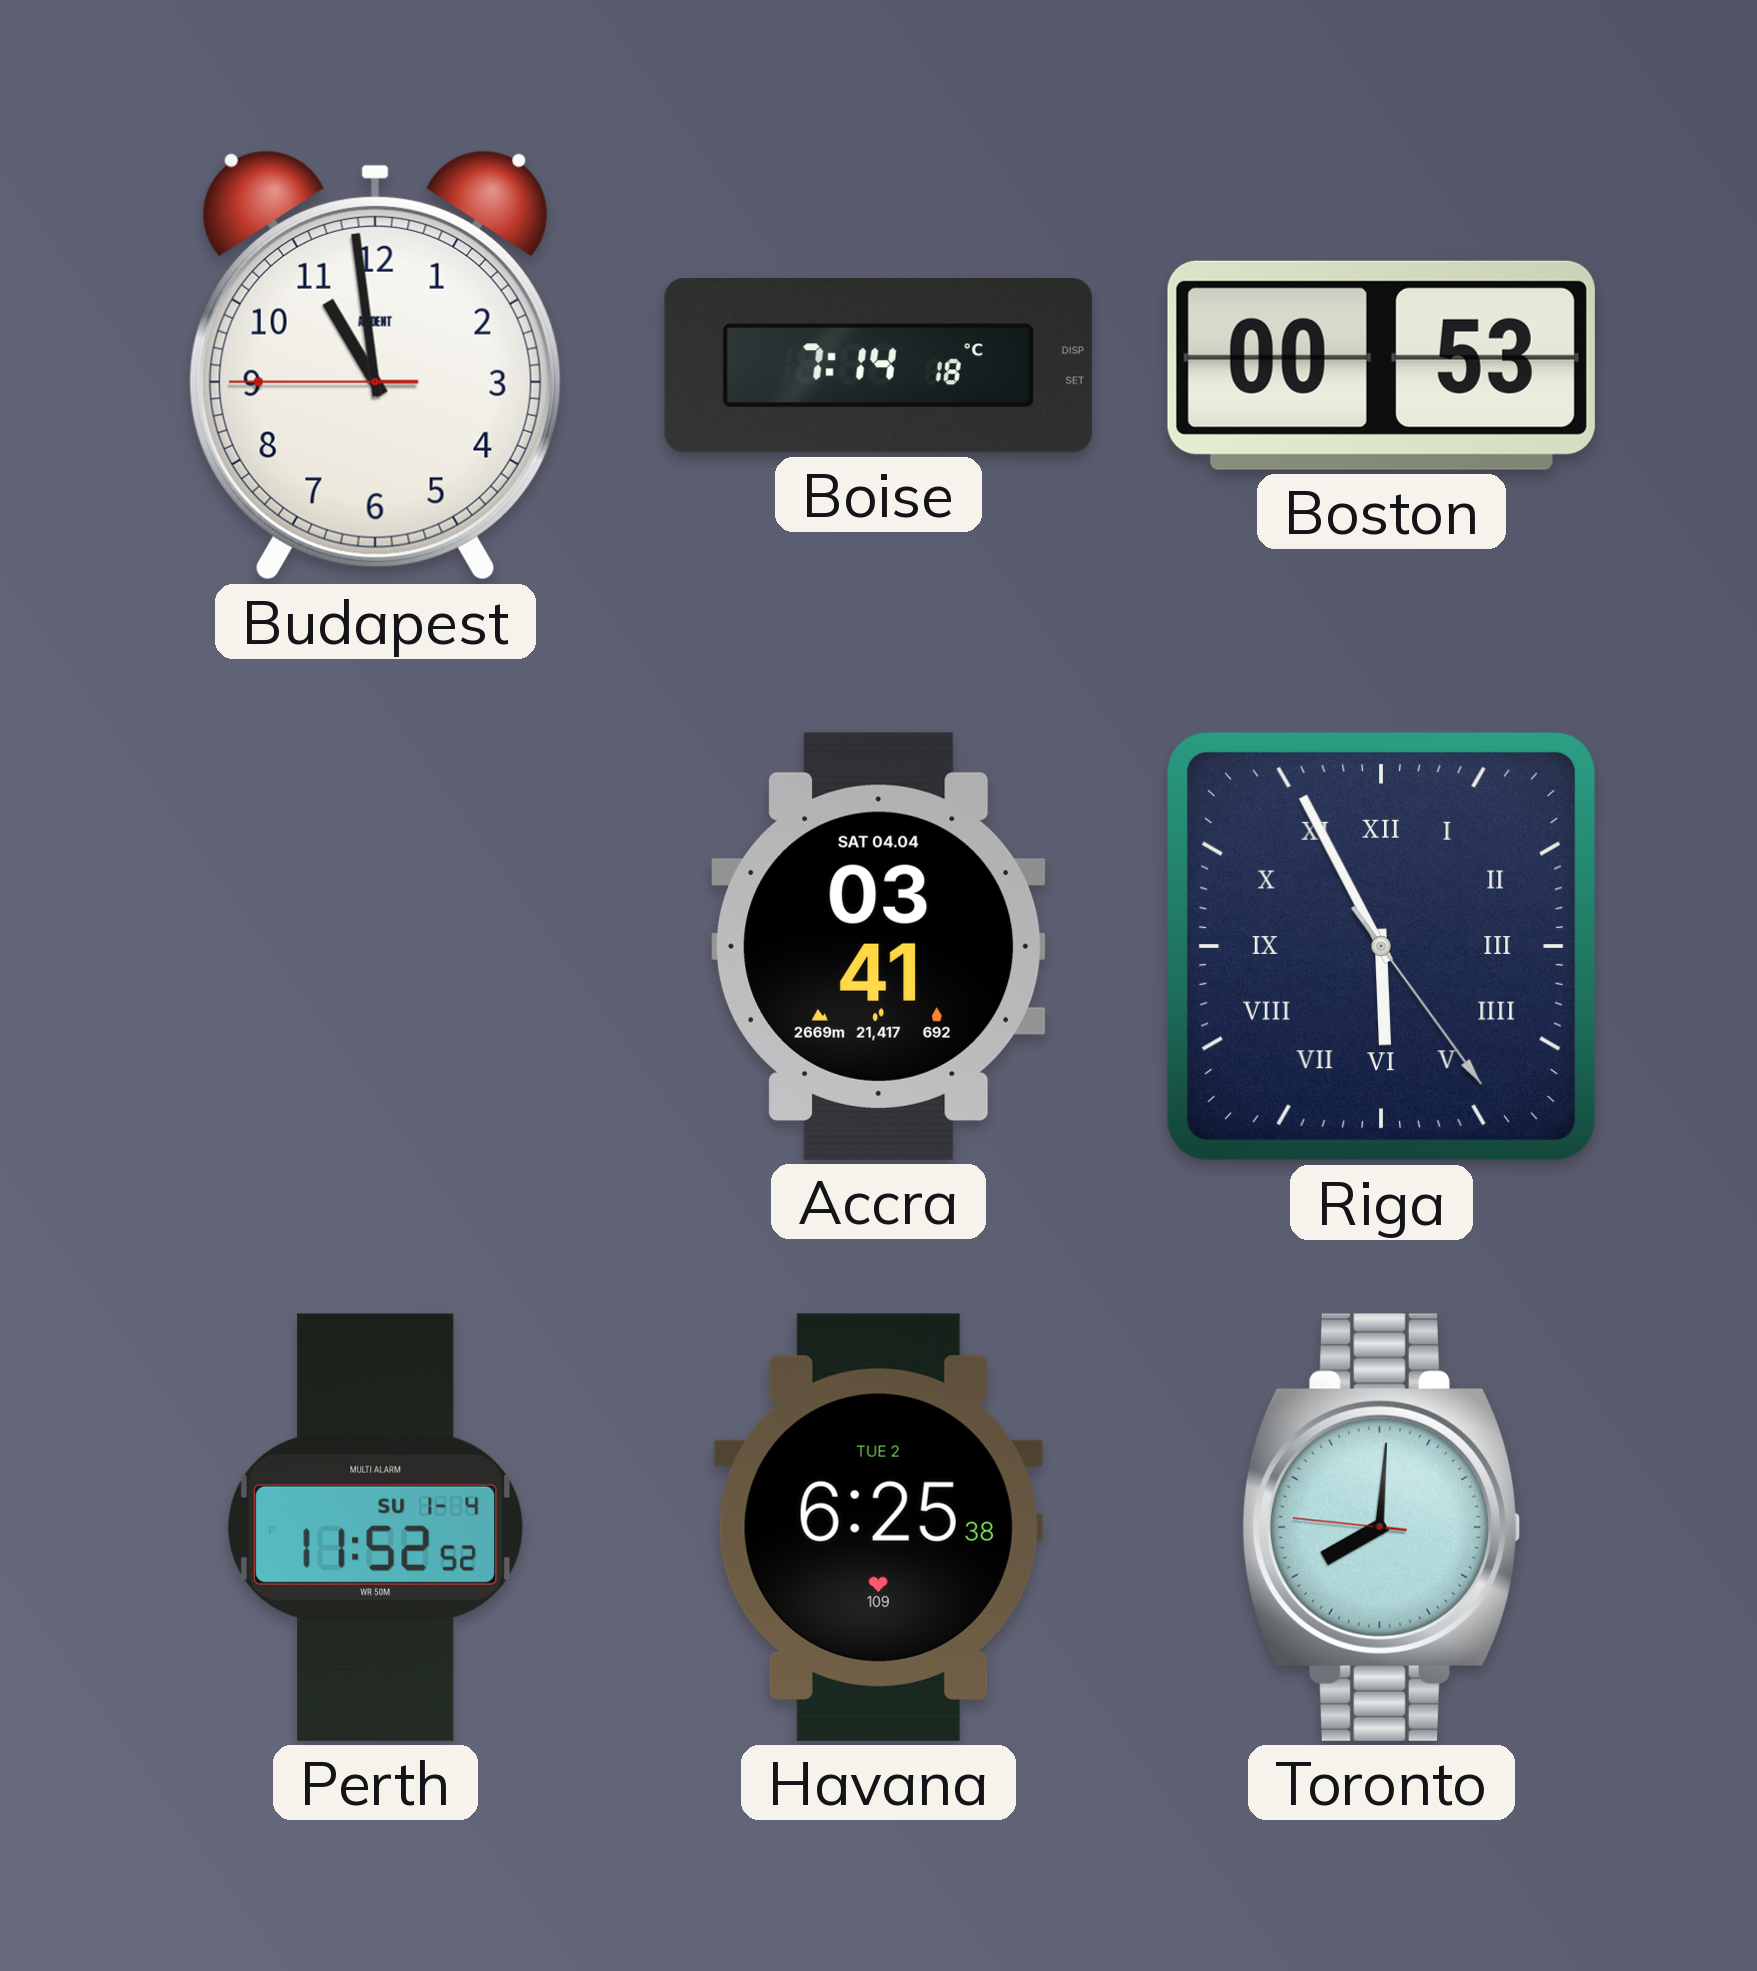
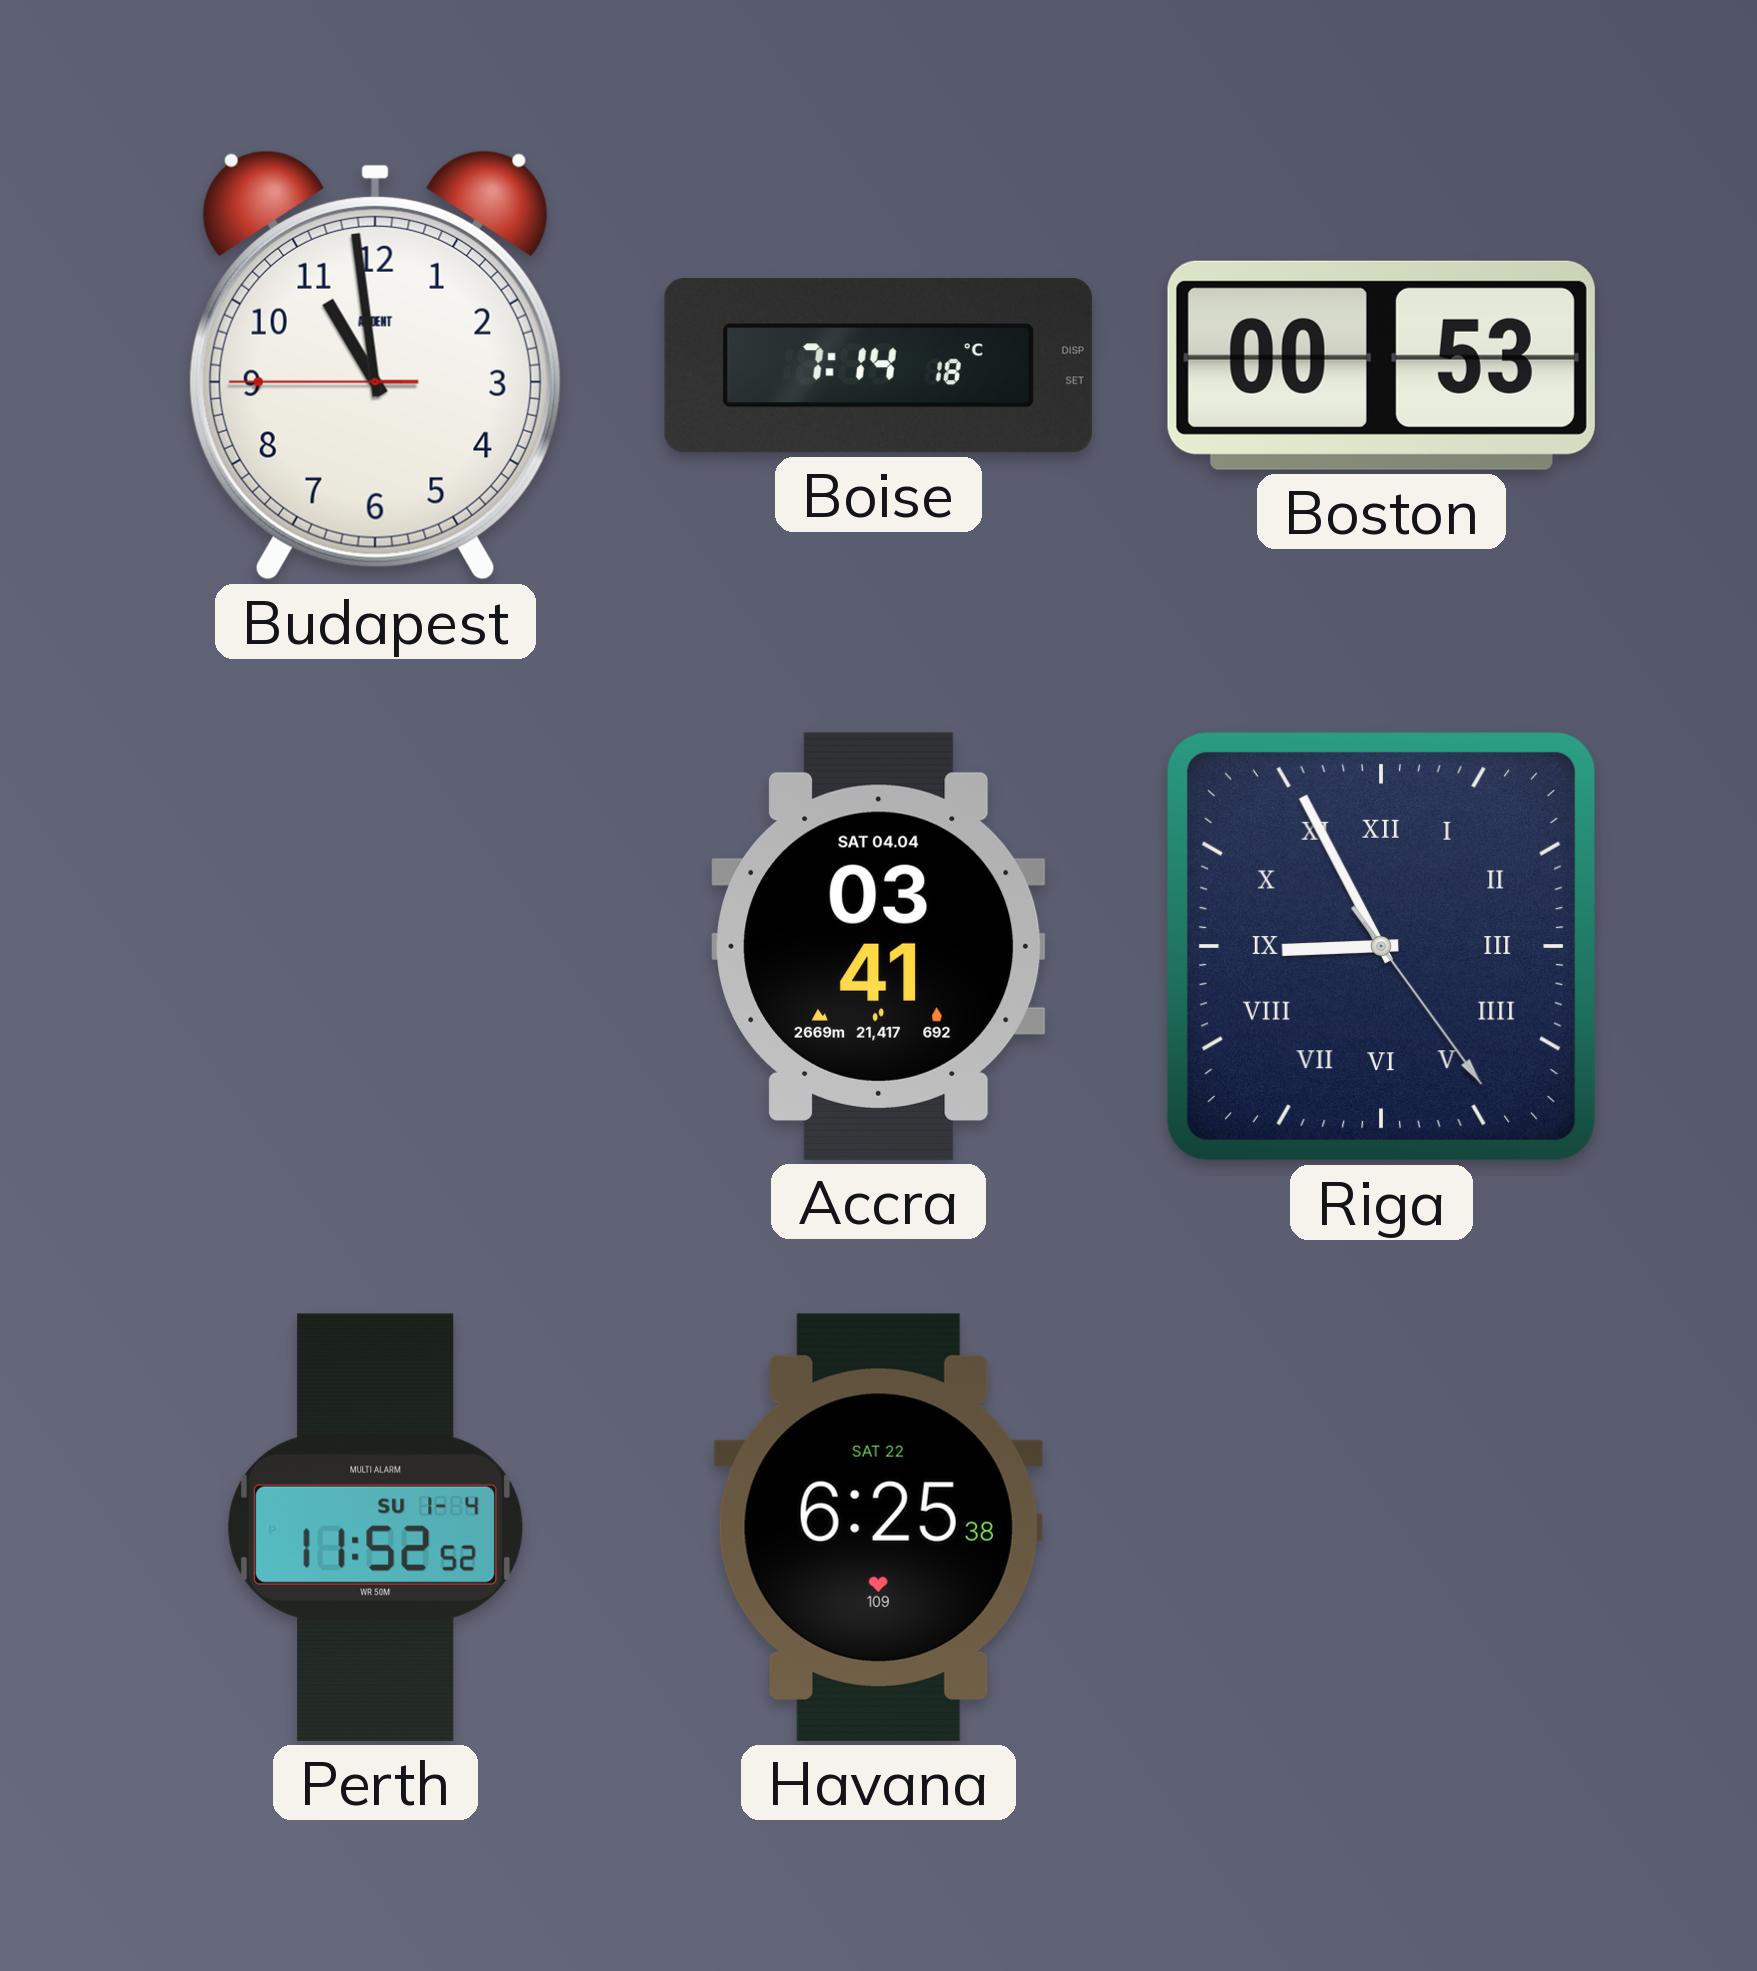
Riga: 5:55 -> 8:55 (1381, 946)
Havana date: TUE 2 -> SAT 22 (878, 1527)
Toronto: 8:00 -> none (1381, 1527)
